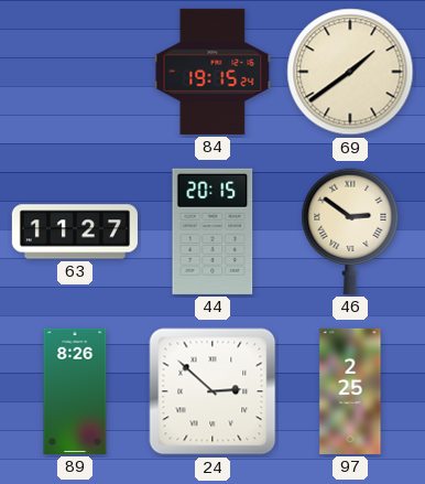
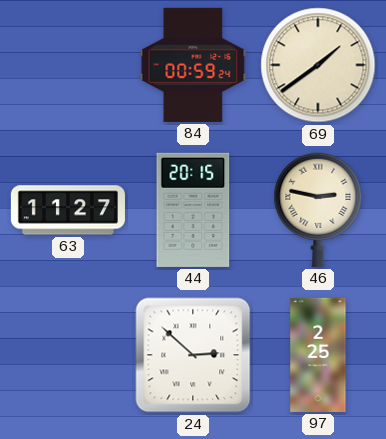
84: 19:15 -> 00:59 (193, 65)
46: 2:51 -> 2:47 (318, 210)
89: 8:26 -> none (75, 391)
